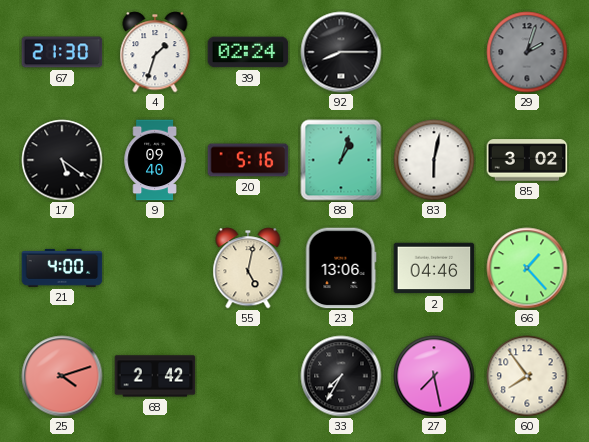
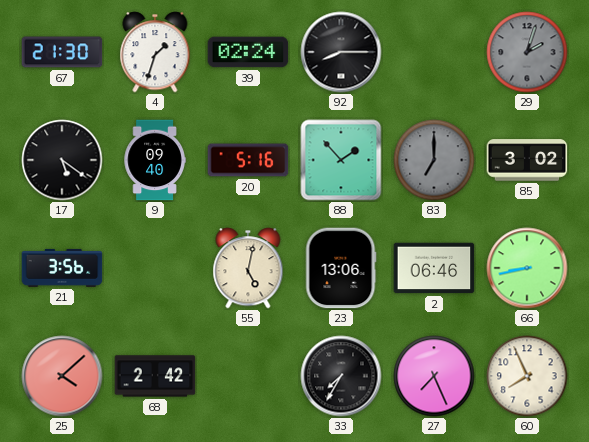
88: 1:03 -> 1:53 (341, 160)
83: 6:02 -> 7:00 (434, 160)
83 dial: white -> grey (434, 160)
21: 4:00 -> 3:56 (62, 268)
2: 04:46 -> 06:46 (434, 268)
66: 1:23 -> 8:43 (527, 268)
25: 4:12 -> 4:08 (62, 376)
27: 7:28 -> 7:26 (434, 376)
60: 7:54 -> 7:56 (527, 376)
